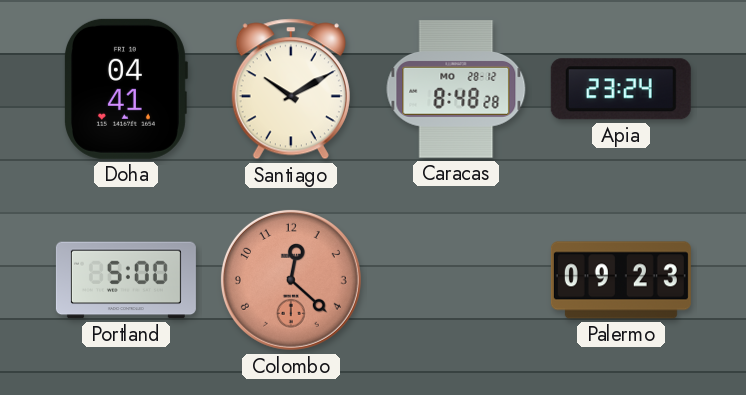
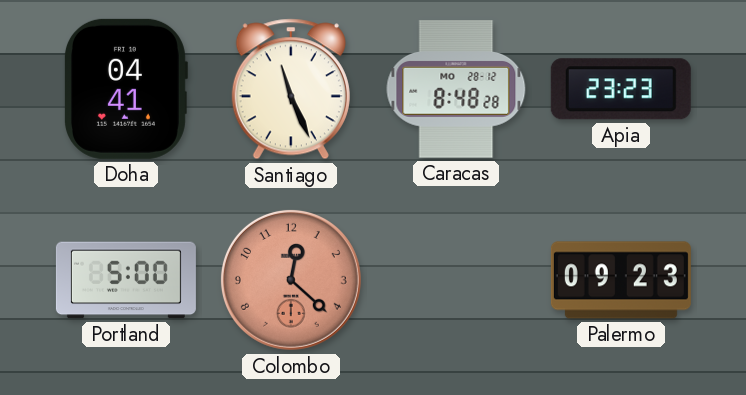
Santiago: 10:10 -> 11:26 (291, 89)
Apia: 23:24 -> 23:23 (621, 89)
